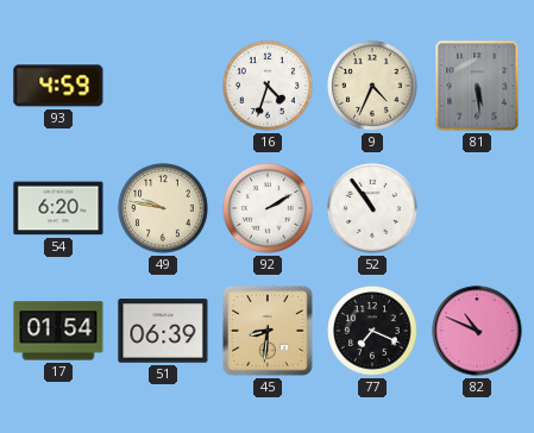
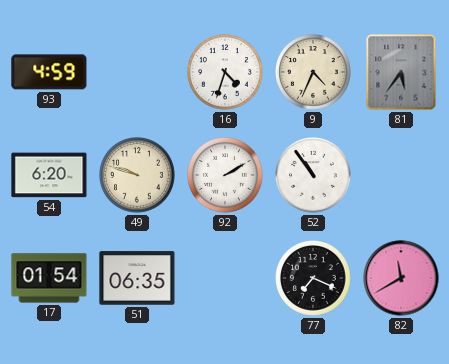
81: 5:29 -> 5:36 (401, 72)
49: 9:47 -> 9:48 (137, 175)
51: 06:39 -> 06:35 (137, 278)
45: 8:31 -> none (269, 332)
82: 10:49 -> 11:40 (401, 278)
